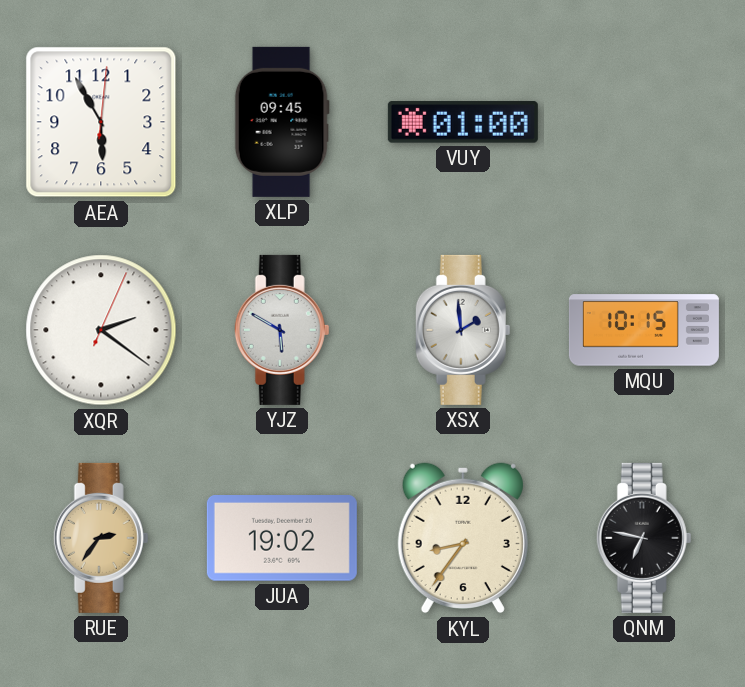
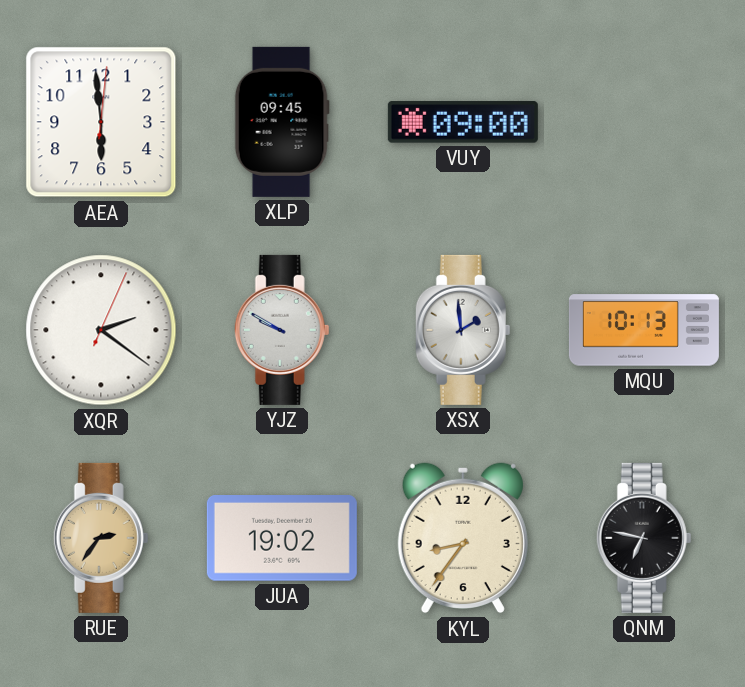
AEA: 5:55 -> 5:59 (101, 122)
VUY: 01:00 -> 09:00 (463, 122)
YJZ: 5:50 -> 9:50 (282, 330)
MQU: 10:15 -> 10:13 (644, 330)
